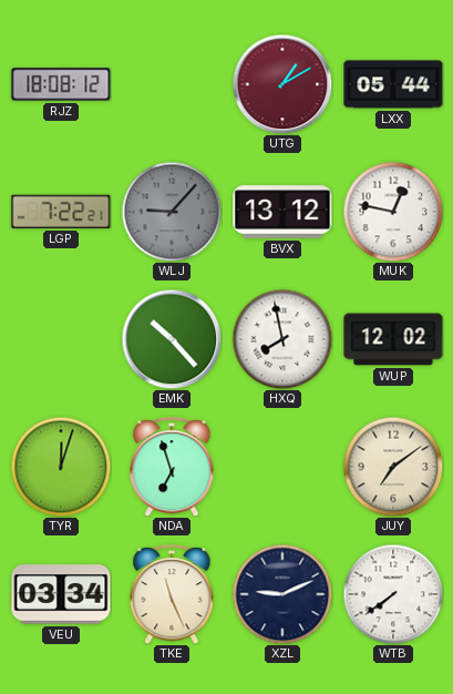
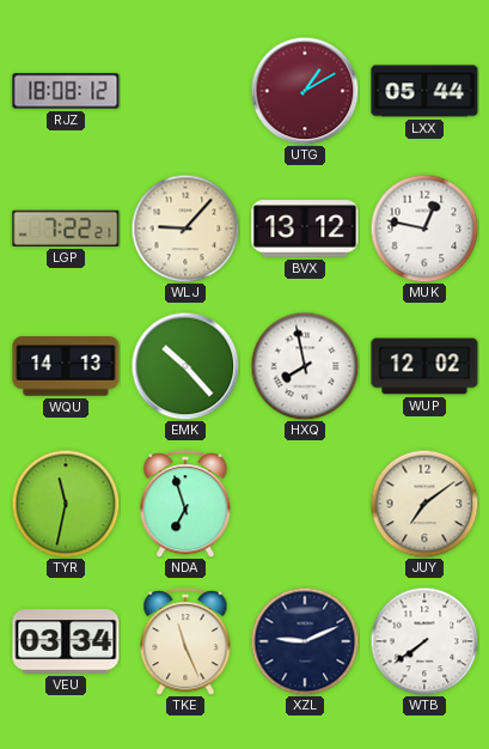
WLJ dial: grey -> cream (185, 229)
WQU: none -> 14:13 (66, 366)
TYR: 12:03 -> 11:32 (66, 504)
